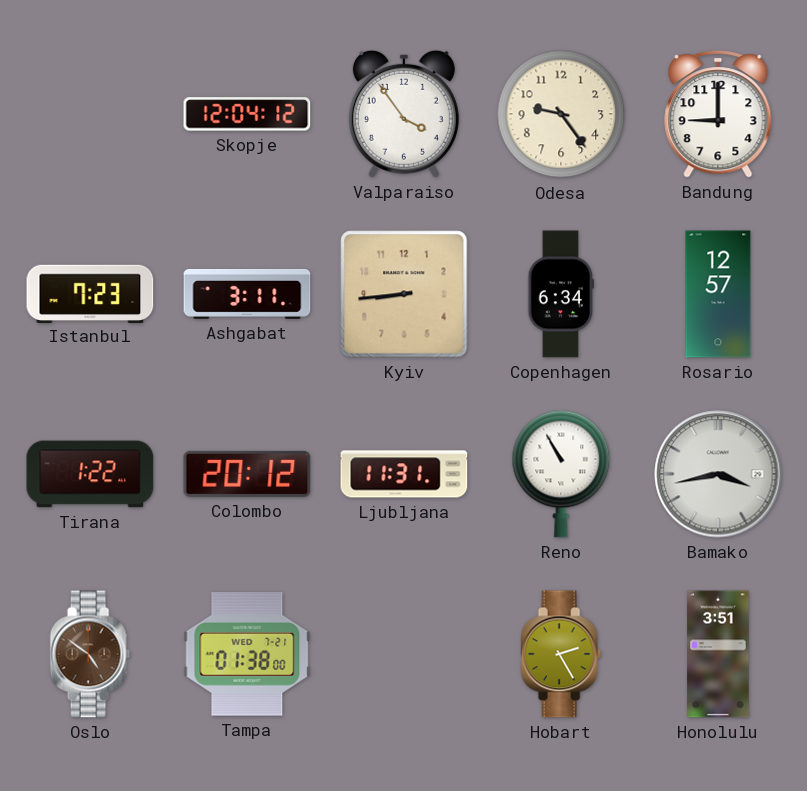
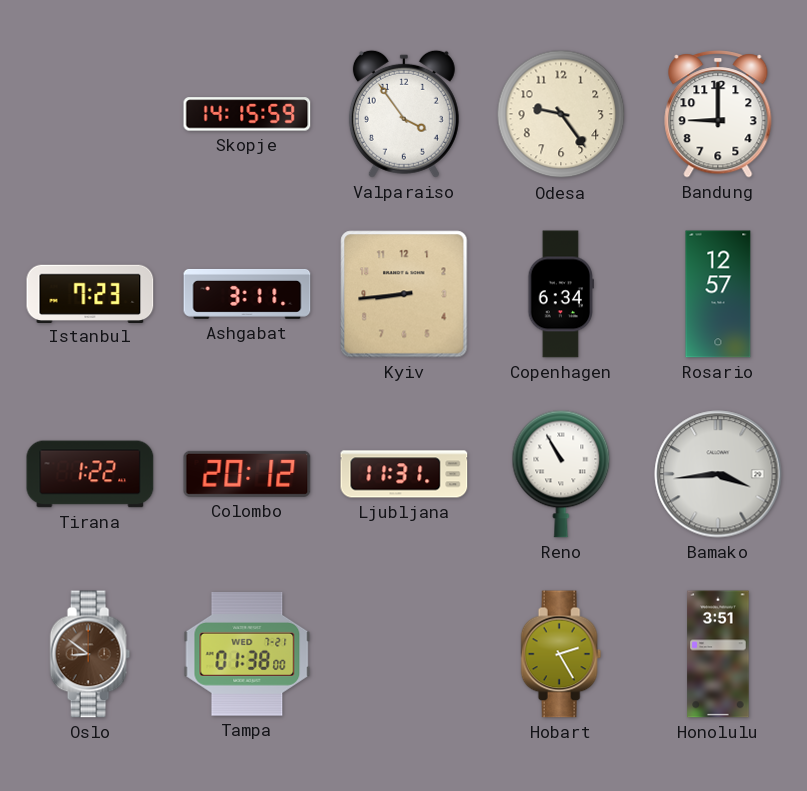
Skopje: 12:04 -> 14:15 (247, 114)
Bamako: 3:43 -> 3:44 (718, 474)
Oslo: 4:51 -> 8:51 (90, 654)
